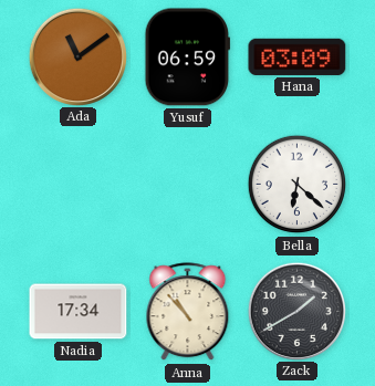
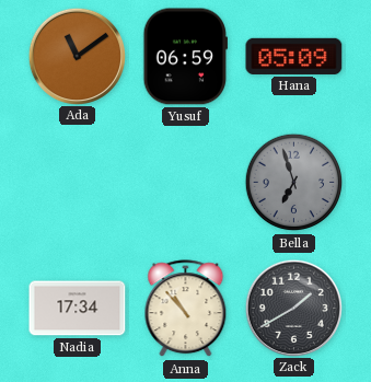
Hana: 03:09 -> 05:09 (294, 56)
Bella: 6:22 -> 6:57 (294, 183)
Bella dial: white -> grey (294, 183)
